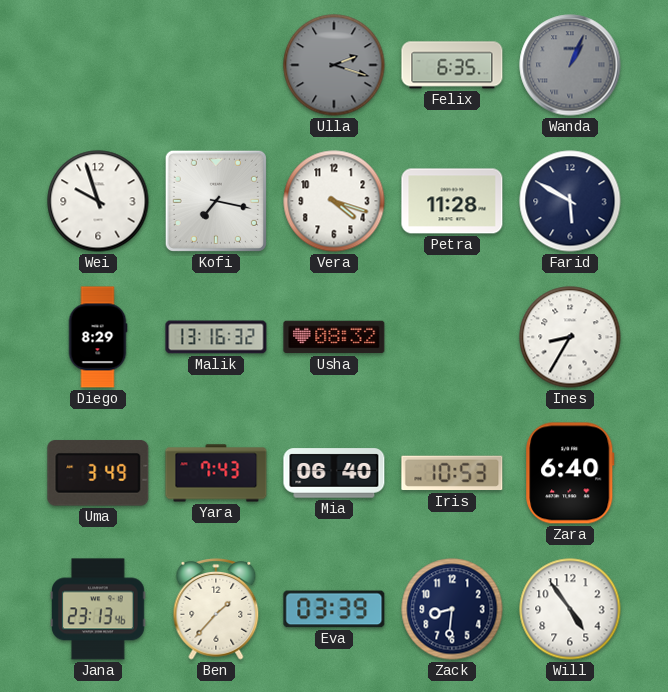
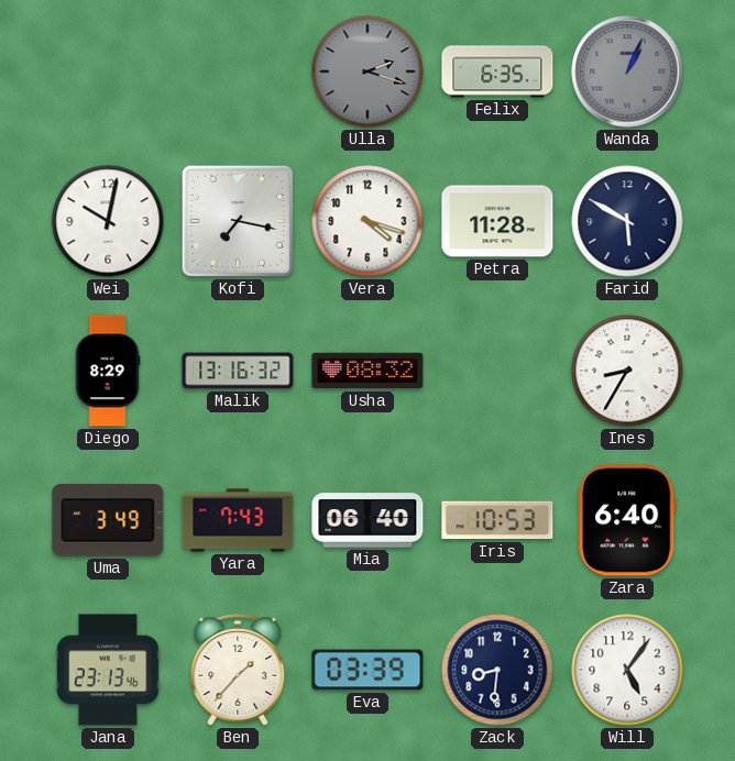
Wei: 9:57 -> 10:02 (108, 221)
Will: 4:54 -> 5:06 (627, 670)
